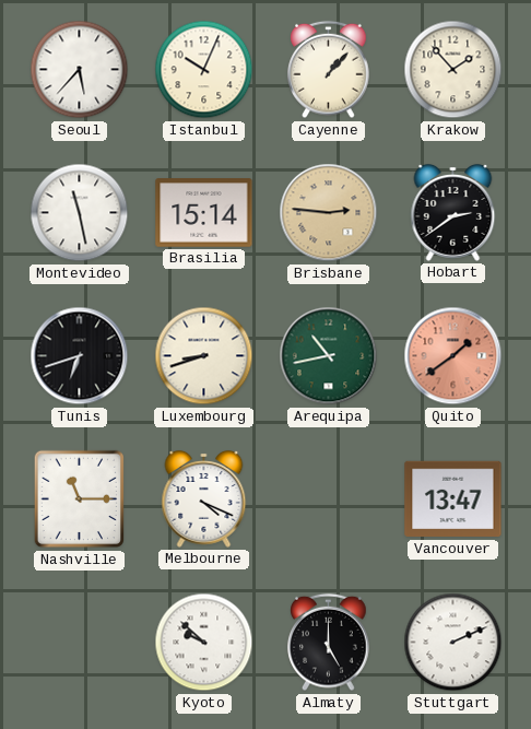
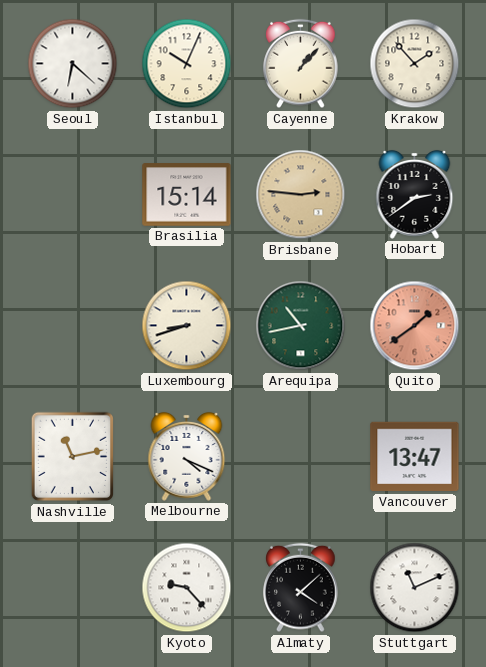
Seoul: 5:37 -> 6:22 (73, 64)
Montevideo: 11:28 -> none (80, 213)
Tunis: 6:42 -> none (80, 356)
Nashville: 11:15 -> 11:13 (72, 457)
Kyoto: 9:52 -> 9:23 (187, 588)
Almaty: 5:00 -> 4:08 (301, 588)
Stuttgart: 2:11 -> 11:11 (415, 588)
